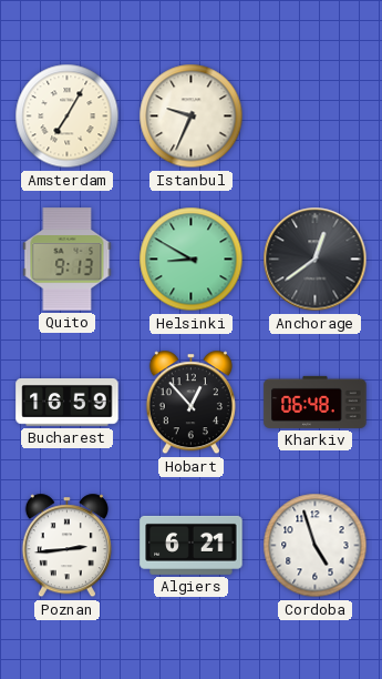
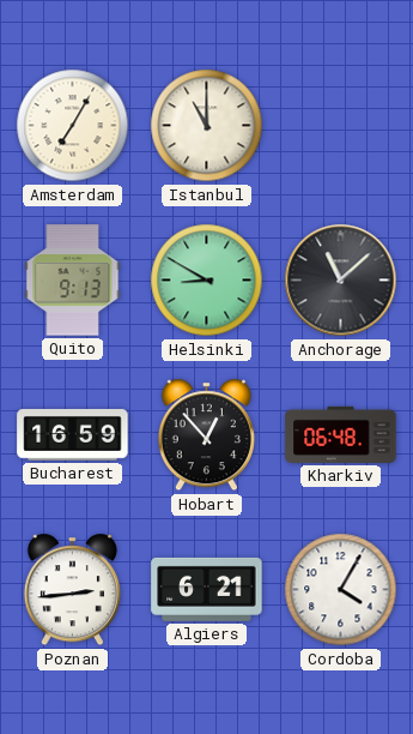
Istanbul: 9:34 -> 11:00 (207, 126)
Anchorage: 12:39 -> 11:08 (341, 281)
Cordoba: 4:57 -> 4:05 (341, 590)
